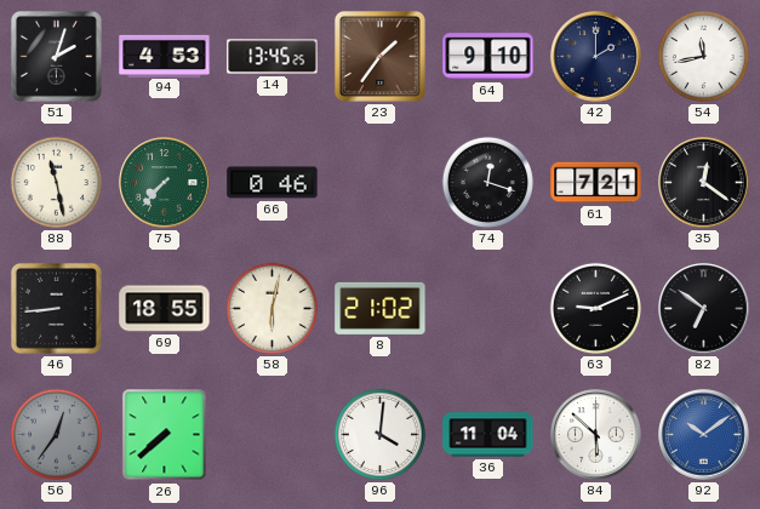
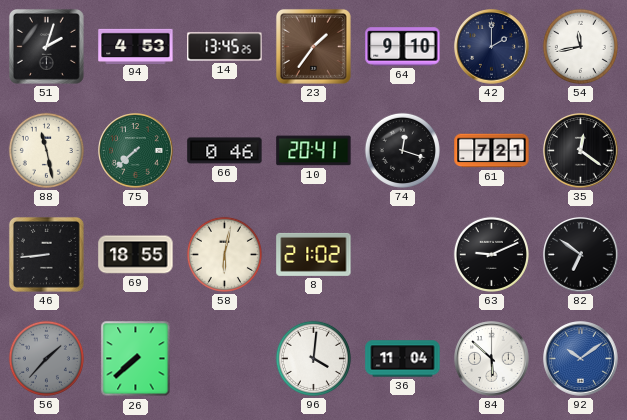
75: 7:37 -> 7:38 (136, 151)
10: none -> 20:41 (314, 151)
56: 12:36 -> 1:37 (46, 358)
